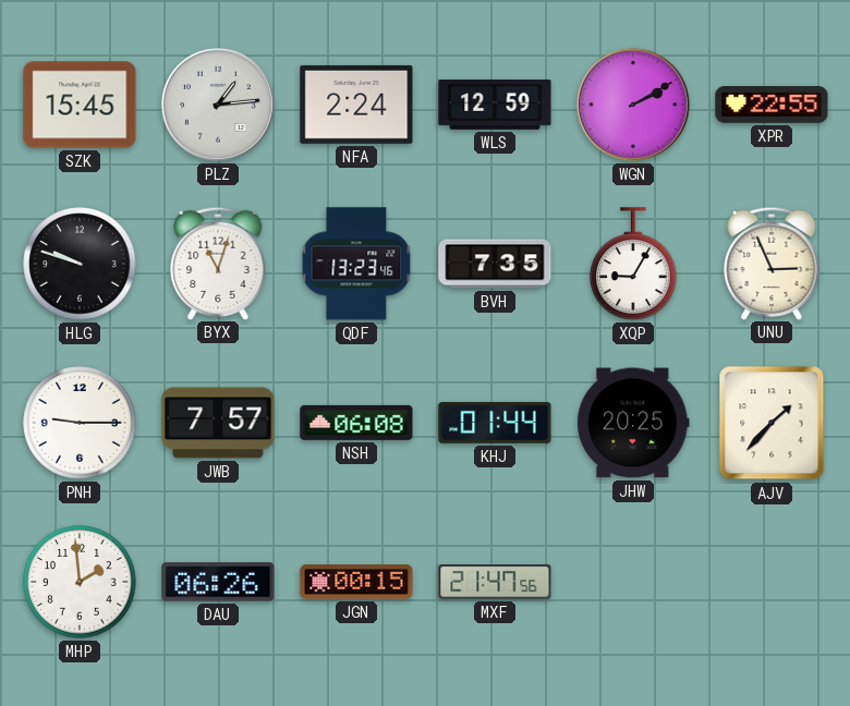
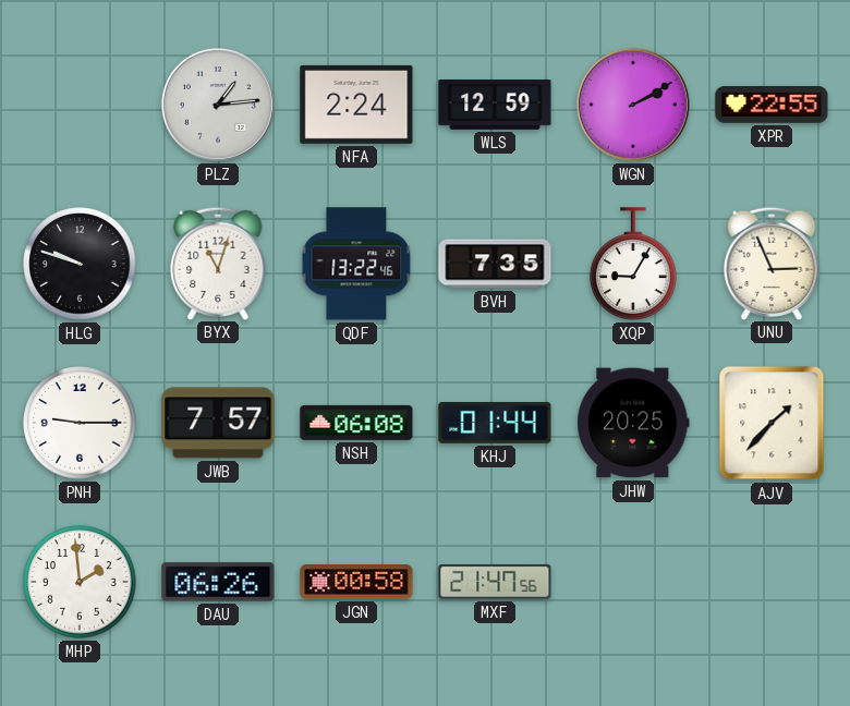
SZK: 15:45 -> none (80, 105)
QDF: 13:23 -> 13:22 (356, 264)
JGN: 00:15 -> 00:58 (356, 582)
